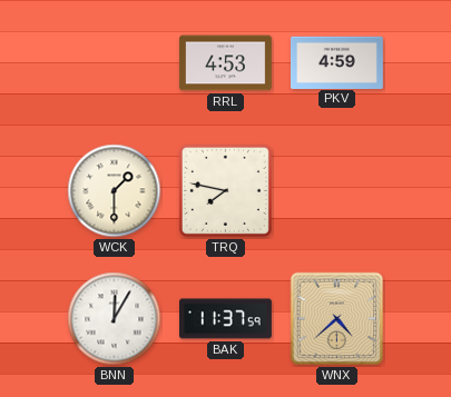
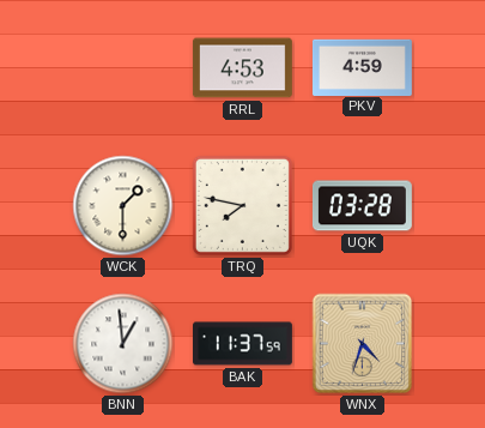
UQK: none -> 03:28 (362, 206)
BNN: 12:05 -> 12:59 (123, 344)
WNX: 4:38 -> 4:33 (363, 344)
